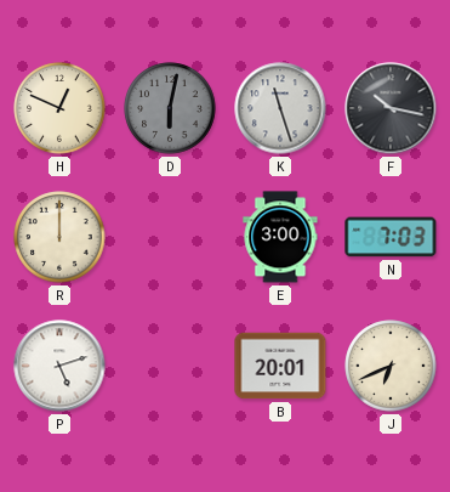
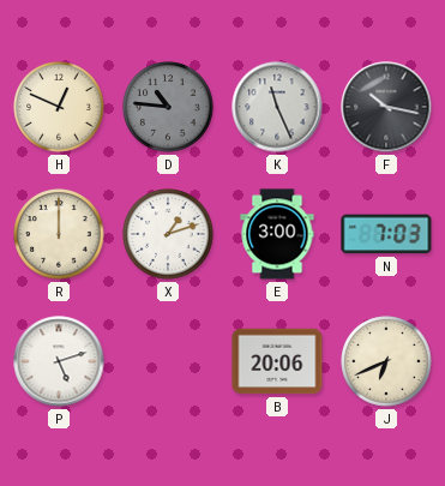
D: 6:02 -> 10:46 (168, 107)
K: 11:27 -> 11:26 (277, 107)
X: none -> 1:12 (168, 234)
B: 20:01 -> 20:06 (277, 361)
